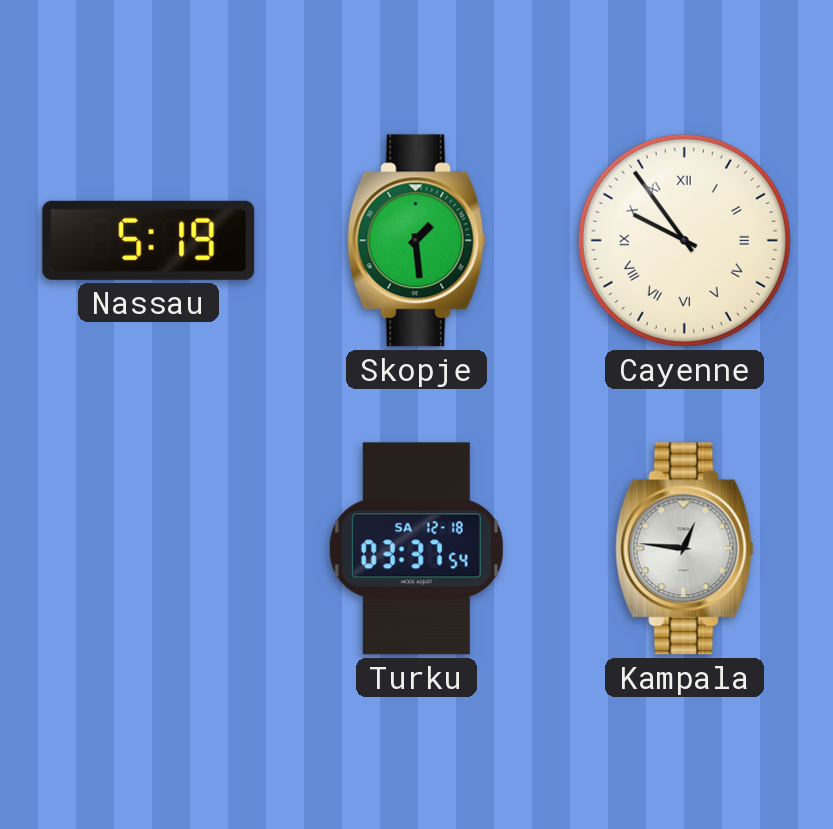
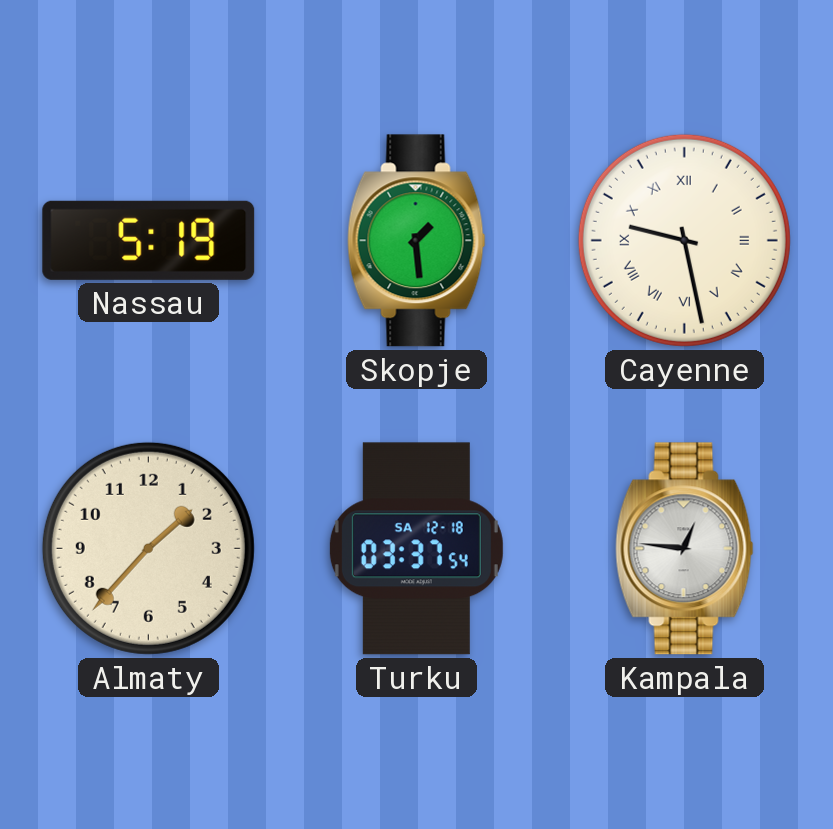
Cayenne: 9:54 -> 9:28 (684, 240)
Almaty: none -> 1:37 (148, 548)
